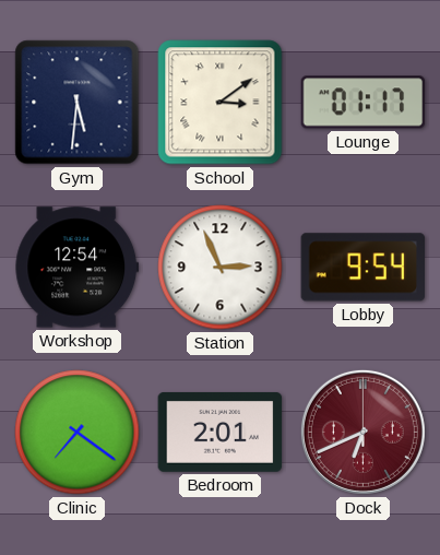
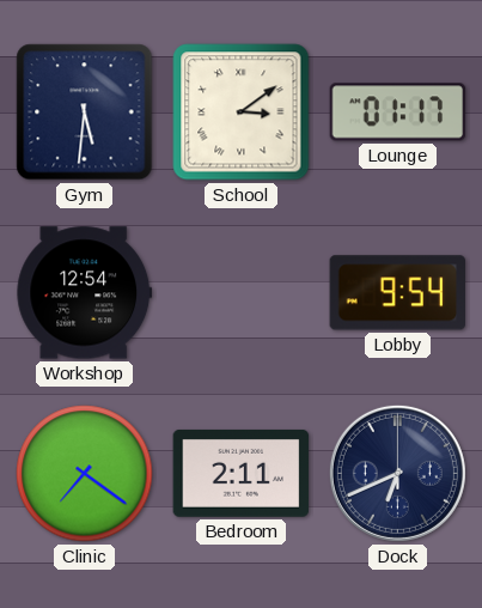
Station: 2:56 -> none (221, 268)
Bedroom: 2:01 -> 2:11 (242, 473)
Dock dial: burgundy -> navy (397, 473)
